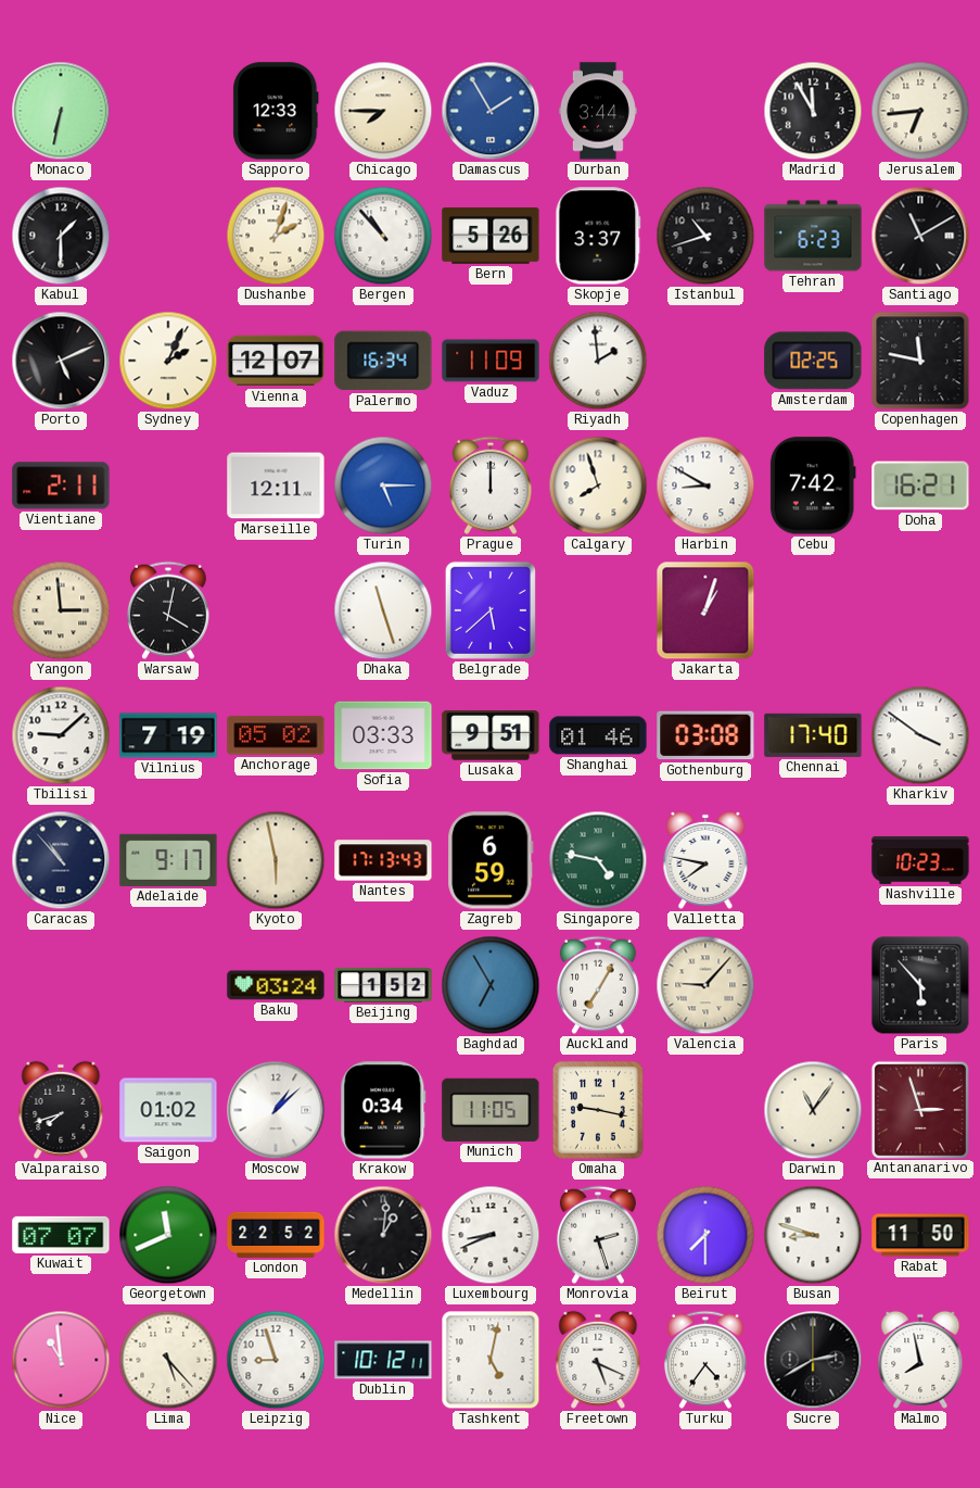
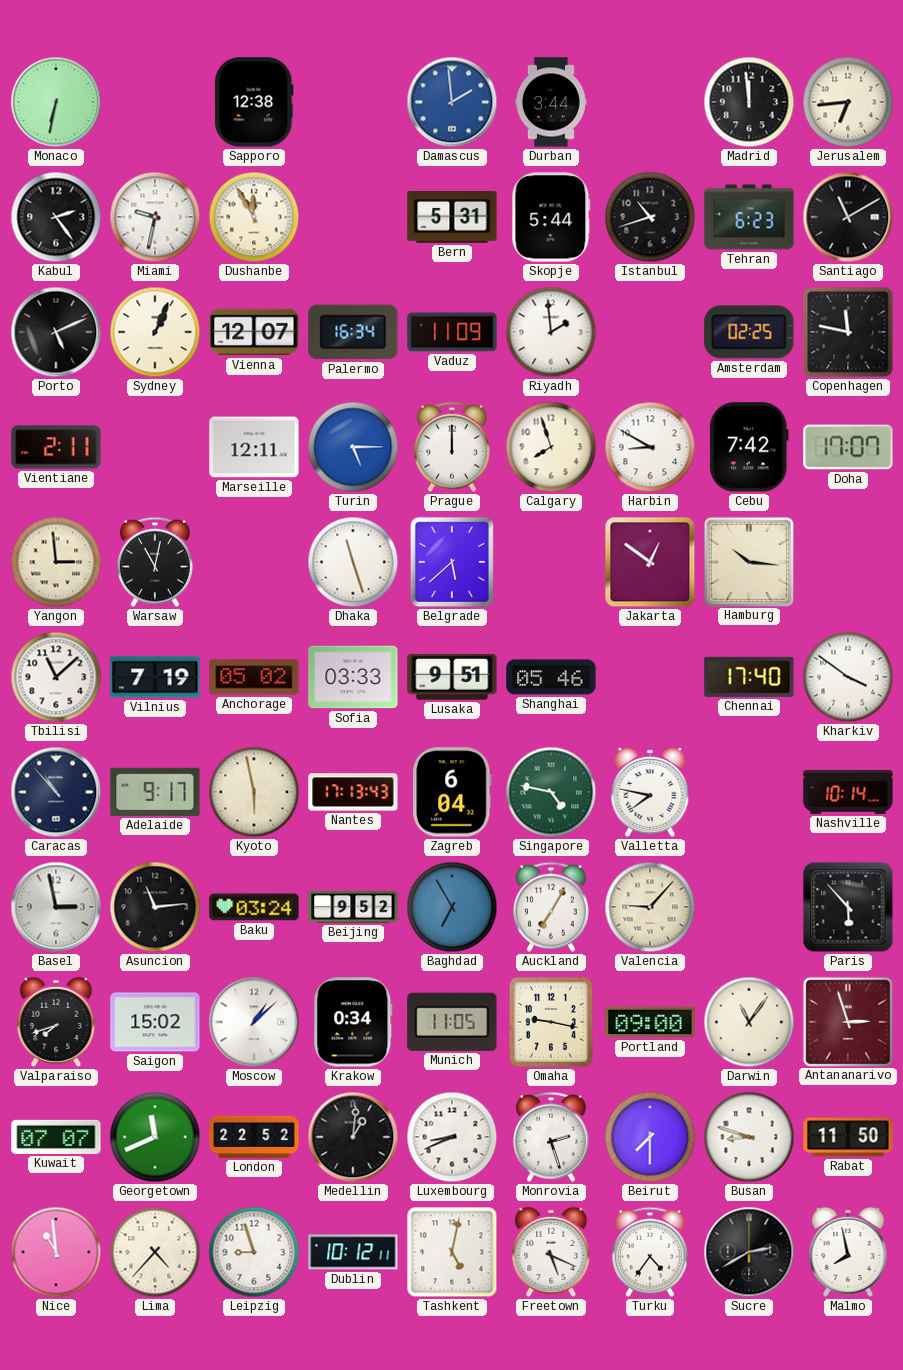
Sapporo: 12:33 -> 12:38 (254, 102)
Chicago: 7:45 -> none (383, 111)
Damascus: 1:55 -> 1:59 (452, 102)
Madrid: 11:55 -> 11:59 (749, 102)
Kabul: 1:30 -> 2:24 (56, 217)
Miami: none -> 9:32 (155, 217)
Dushanbe: 2:03 -> 11:55 (254, 217)
Bergen: 10:53 -> none (383, 236)
Bern: 5:26 -> 5:31 (452, 218)
Skopje: 3:37 -> 5:44 (551, 217)
Sydney: 2:04 -> 1:04 (155, 332)
Doha: 16:21 -> 17:07 (848, 447)
Warsaw: 4:02 -> 11:02 (155, 562)
Jakarta: 1:03 -> 12:51 (650, 562)
Hamburg: none -> 10:16 (748, 561)
Tbilisi: 9:08 -> 11:08 (56, 677)
Shanghai: 01:46 -> 05:46 (551, 677)
Gothenburg: 03:08 -> none (705, 735)
Zagreb: 6:59 -> 6:04 (452, 792)
Nashville: 10:23 -> 10:14 (848, 792)
Basel: none -> 2:58 (56, 907)
Asuncion: none -> 11:14 (155, 907)
Beijing: 1:52 -> 9:52 (353, 907)
Saigon: 01:02 -> 15:02 (155, 1022)
Portland: none -> 09:00 (650, 1022)
Lima: 5:23 -> 4:37 (155, 1252)
